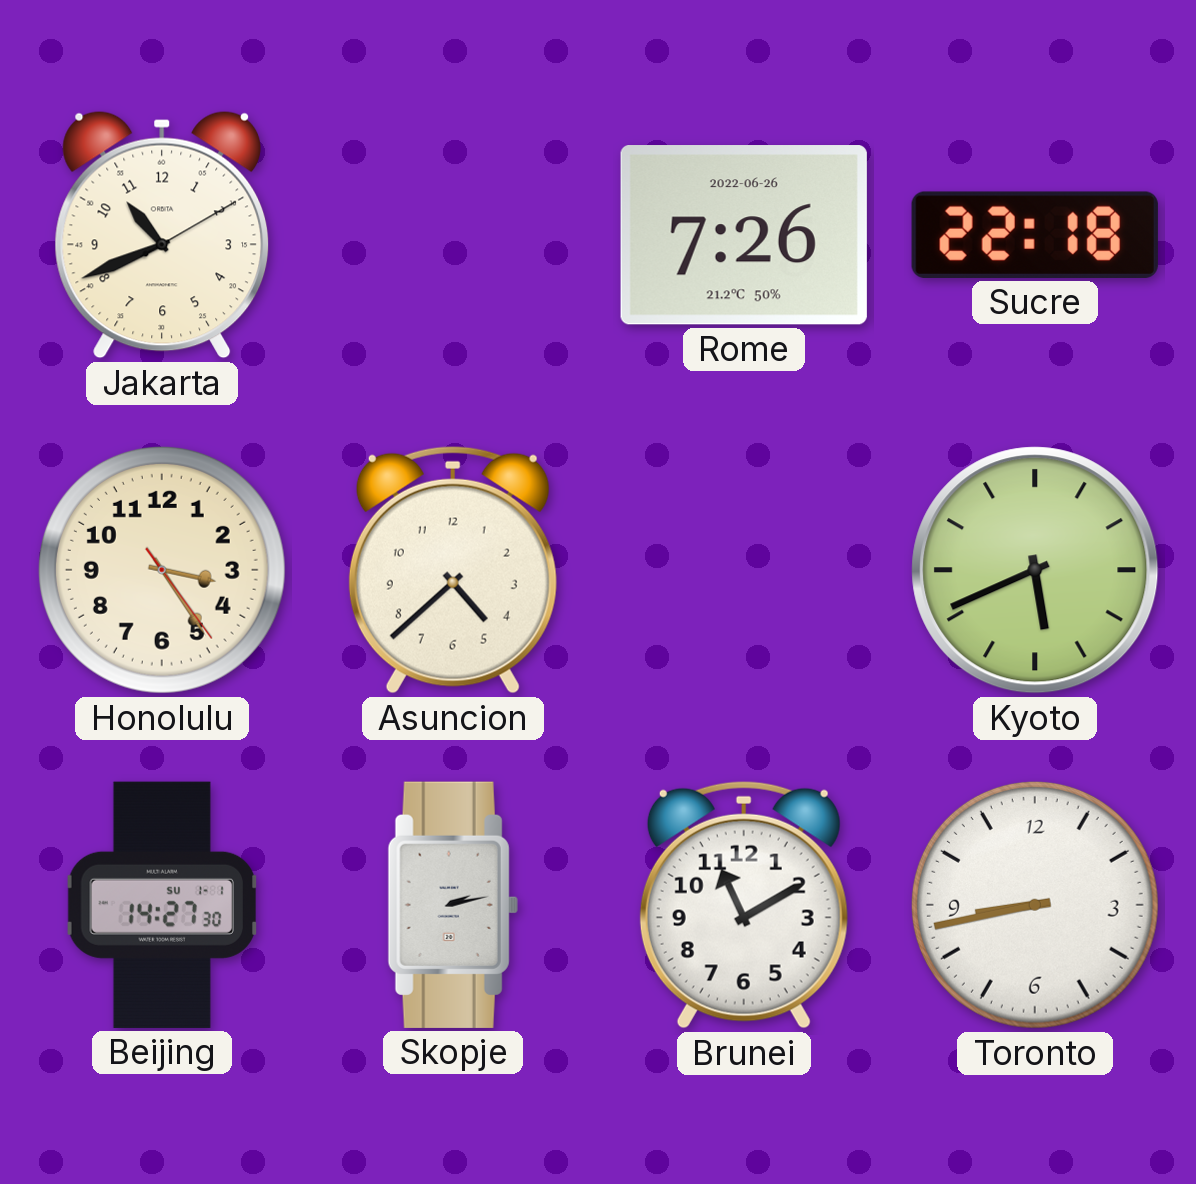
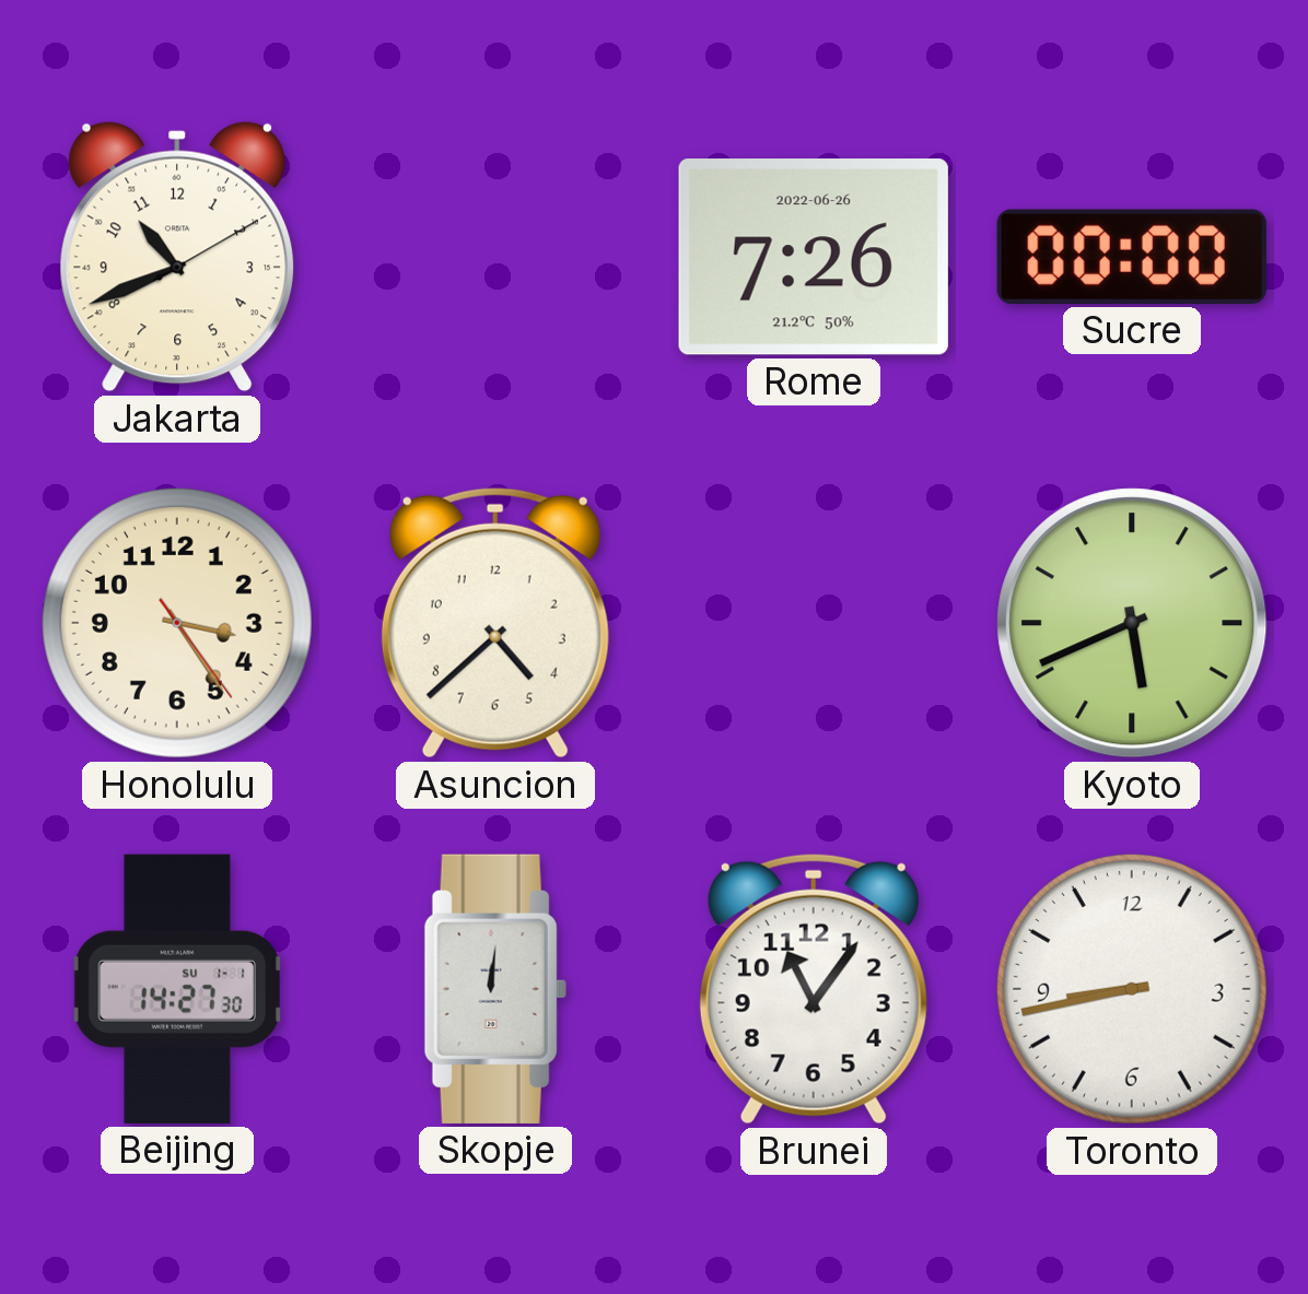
Sucre: 22:18 -> 00:00 (1132, 257)
Skopje: 2:13 -> 12:01 (495, 989)
Brunei: 11:10 -> 11:06 (814, 989)
